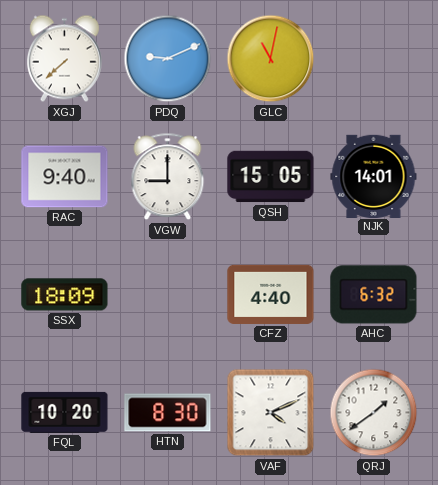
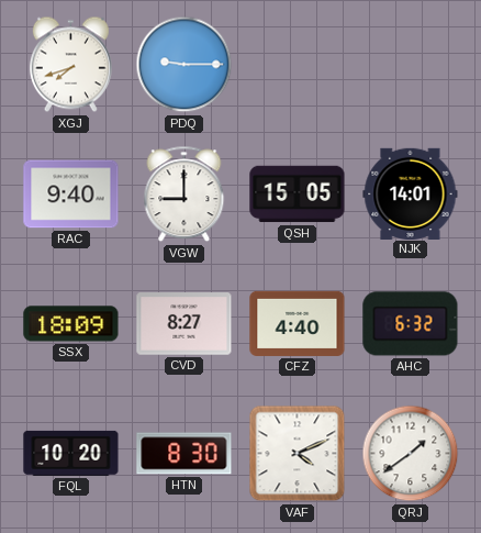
XGJ: 7:38 -> 7:42 (70, 65)
PDQ: 9:11 -> 9:15 (184, 65)
GLC: 11:02 -> none (271, 59)
CVD: none -> 8:27 (184, 324)
